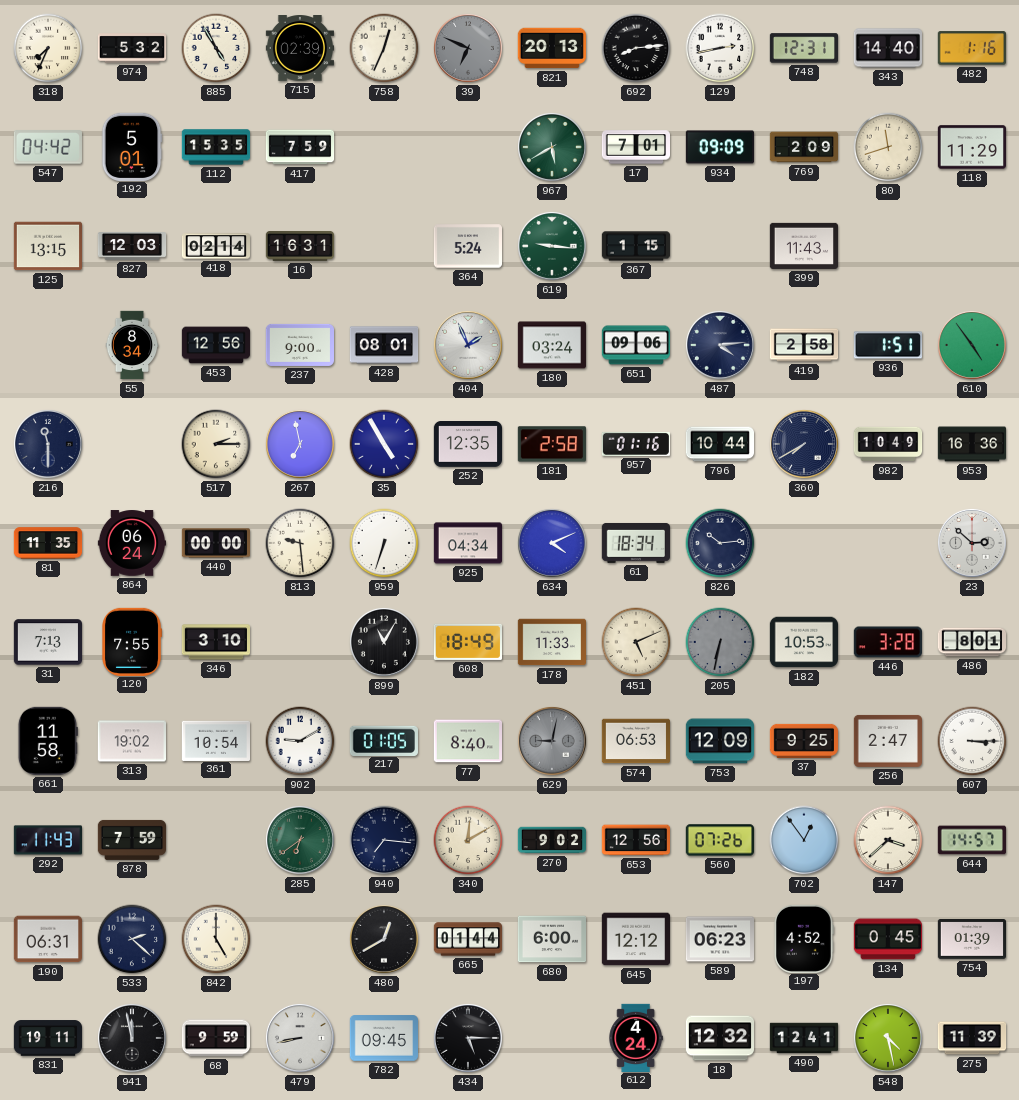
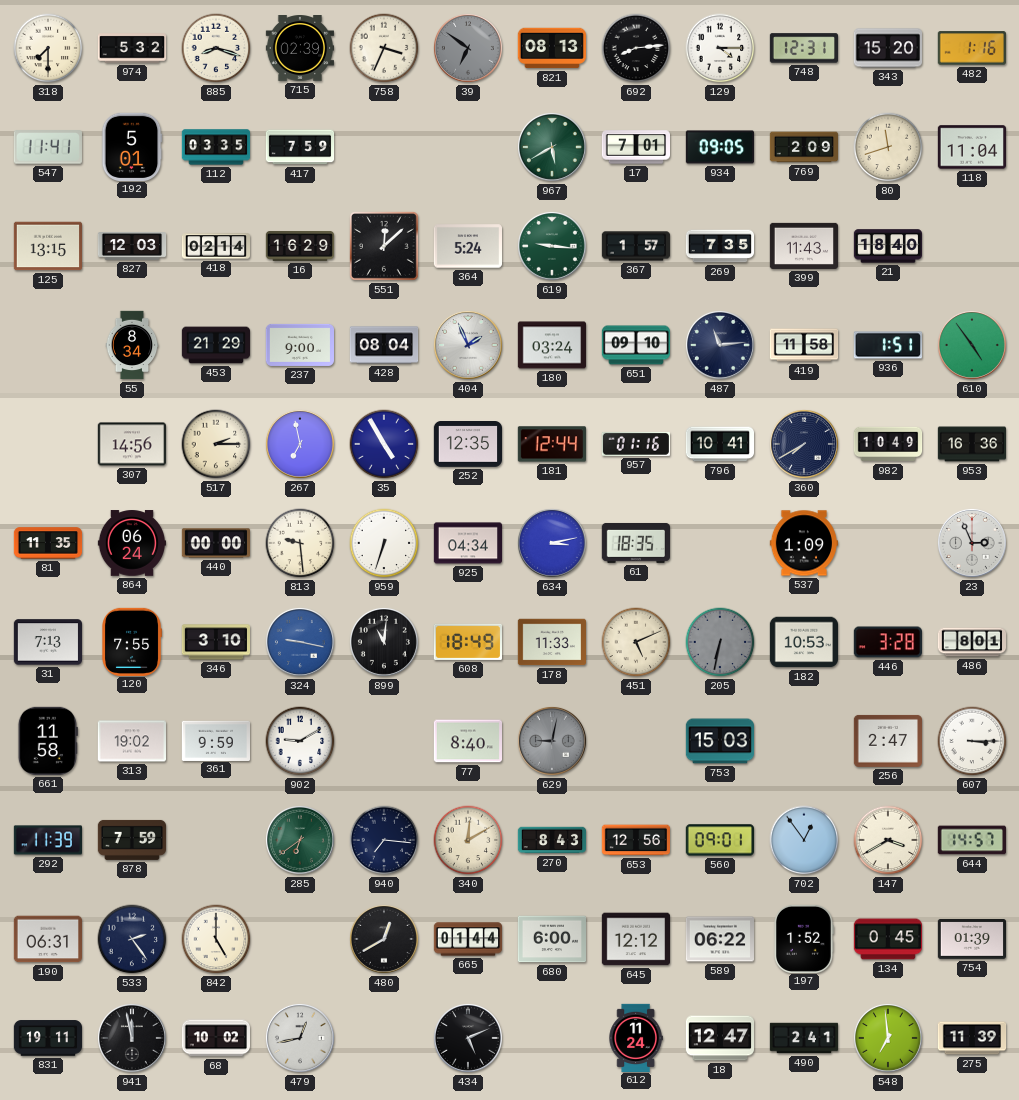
318: 7:34 -> 7:30 (48, 48)
885: 4:55 -> 8:18 (216, 48)
758: 12:34 -> 3:34 (384, 48)
39: 6:49 -> 6:51 (468, 48)
821: 20:13 -> 08:13 (551, 48)
129: 2:43 -> 4:15 (720, 48)
343: 14:40 -> 15:20 (887, 48)
547: 04:42 -> 11:41 (48, 147)
112: 15:35 -> 03:35 (216, 147)
934: 09:09 -> 09:05 (719, 147)
118: 11:29 -> 11:04 (971, 147)
16: 16:31 -> 16:29 (299, 247)
551: none -> 12:08 (384, 246)
367: 1:15 -> 1:57 (636, 246)
269: none -> 7:35 (720, 246)
21: none -> 18:40 (887, 246)
453: 12:56 -> 21:29 (216, 345)
428: 08:01 -> 08:04 (384, 345)
651: 09:06 -> 09:10 (635, 345)
487: 4:14 -> 11:14 (720, 345)
419: 2:58 -> 11:58 (804, 345)
216: 11:30 -> none (48, 444)
307: none -> 14:56 (131, 444)
181: 2:58 -> 12:44 (551, 444)
796: 10:44 -> 10:41 (720, 444)
634: 4:11 -> 3:13 (552, 543)
61: 18:34 -> 18:35 (635, 543)
826: 10:14 -> none (720, 543)
537: none -> 1:09 (803, 543)
23: 2:52 -> 2:56 (972, 543)
324: none -> 9:17 (300, 642)
899: 11:05 -> 11:01 (384, 642)
361: 10:54 -> 9:59 (215, 740)
217: 01:05 -> none (384, 740)
574: 06:53 -> none (635, 741)
753: 12:09 -> 15:03 (719, 741)
37: 9:25 -> none (804, 741)
292: 11:43 -> 11:39 (47, 840)
270: 9:02 -> 8:43 (552, 840)
560: 07:26 -> 09:01 (719, 840)
147: 3:38 -> 3:40 (888, 840)
533: 2:22 -> 2:24 (132, 939)
589: 06:23 -> 06:22 (719, 939)
197: 4:52 -> 1:52 (803, 938)
68: 9:59 -> 10:02 (215, 1038)
479: 8:43 -> 12:43 (300, 1038)
782: 09:45 -> none (383, 1038)
434: 5:15 -> 5:11 (468, 1038)
612: 4:24 -> 11:24 (636, 1037)
18: 12:32 -> 12:47 (719, 1038)
490: 12:41 -> 2:41 (804, 1038)
548: 4:28 -> 6:59 (888, 1038)
